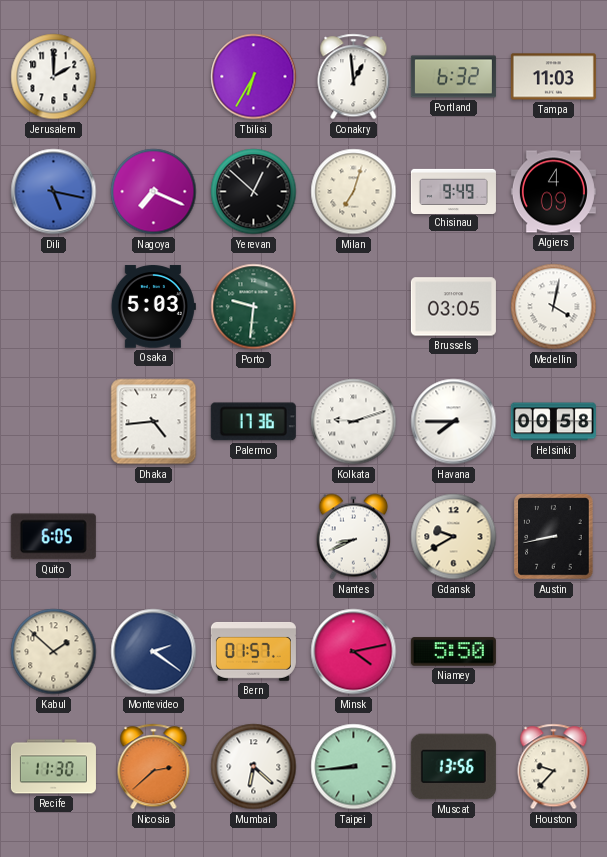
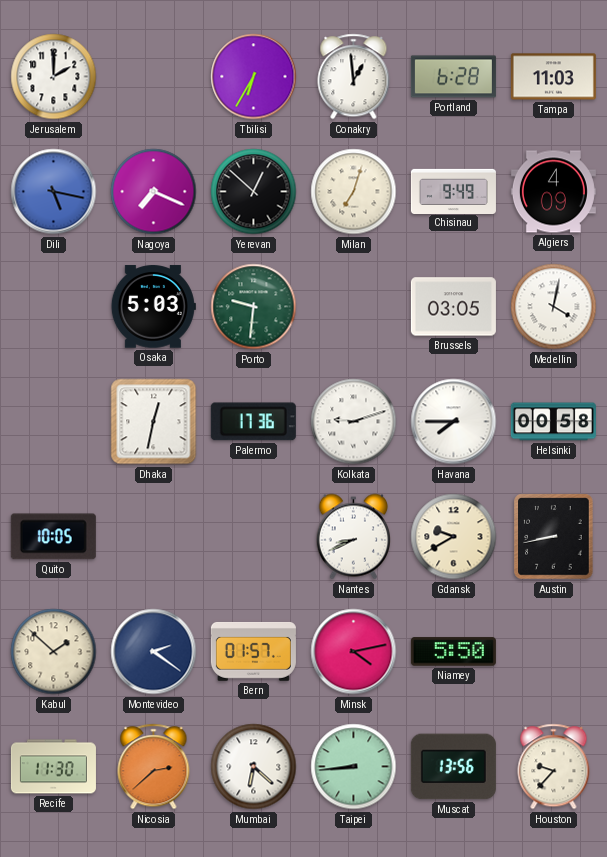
Portland: 6:32 -> 6:28 (453, 77)
Dhaka: 4:44 -> 12:32 (154, 422)
Quito: 6:05 -> 10:05 (53, 537)
